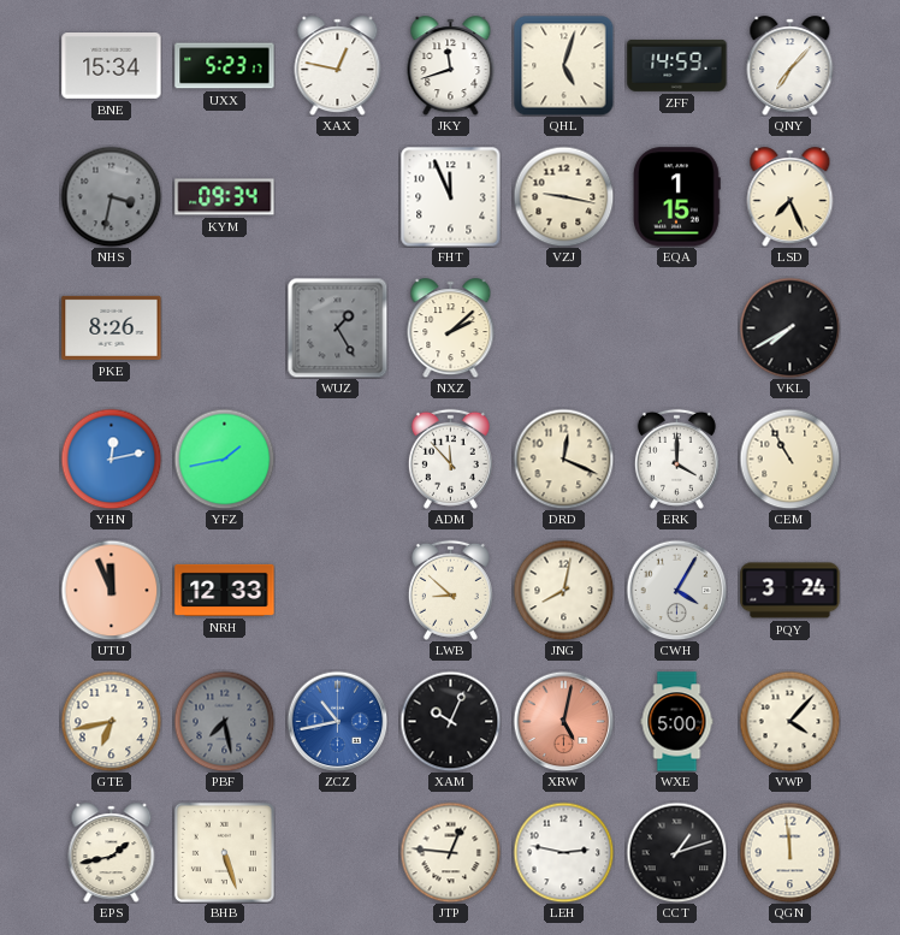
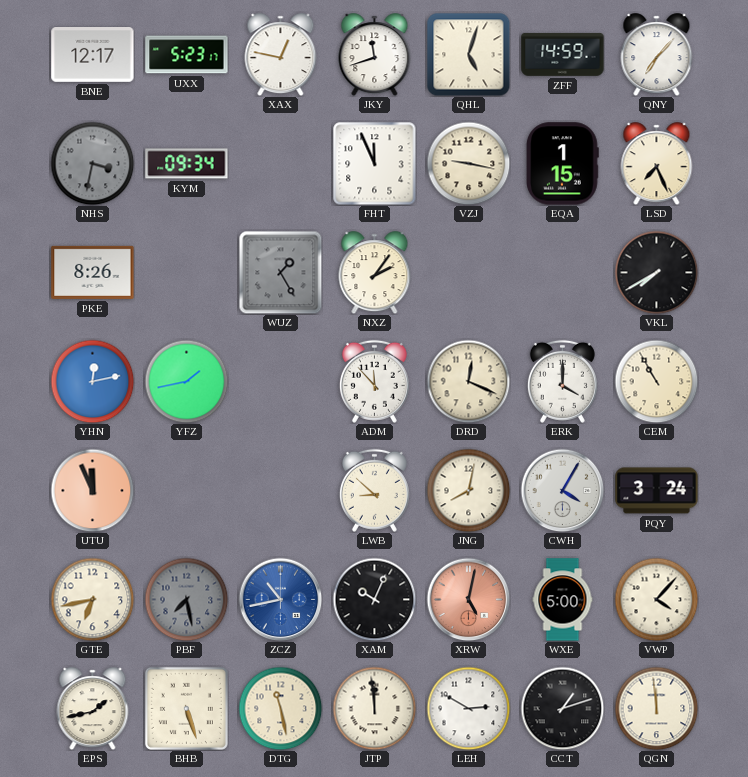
BNE: 15:34 -> 12:17 (93, 55)
NXZ: 2:08 -> 2:06 (375, 273)
NRH: 12:33 -> none (225, 590)
DTG: none -> 11:28 (280, 708)
JTP: 12:46 -> 11:59 (374, 708)
LEH: 2:47 -> 2:50 (468, 708)
